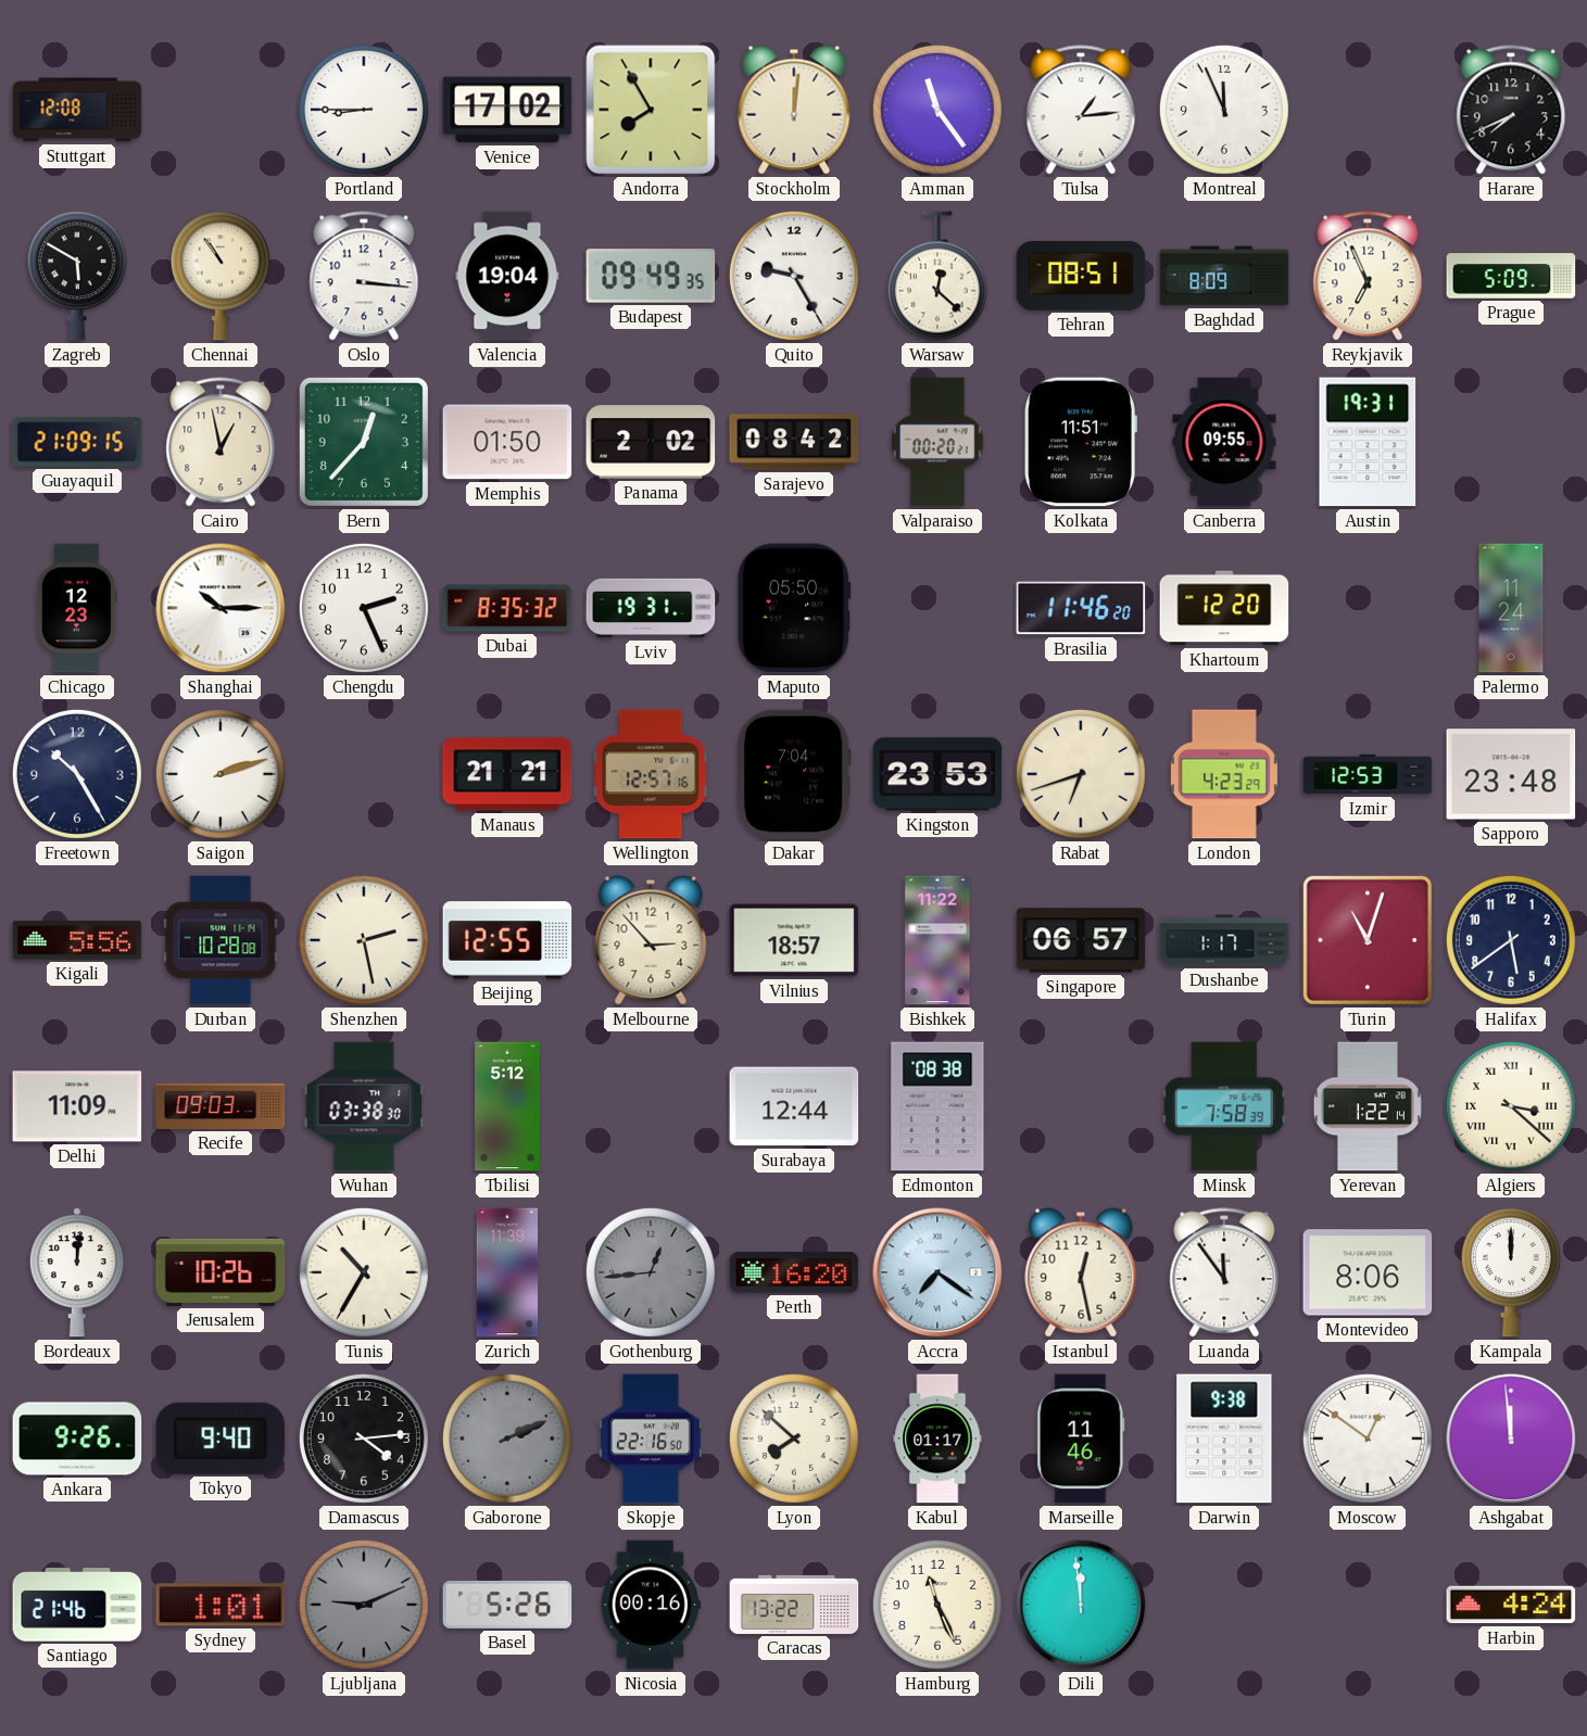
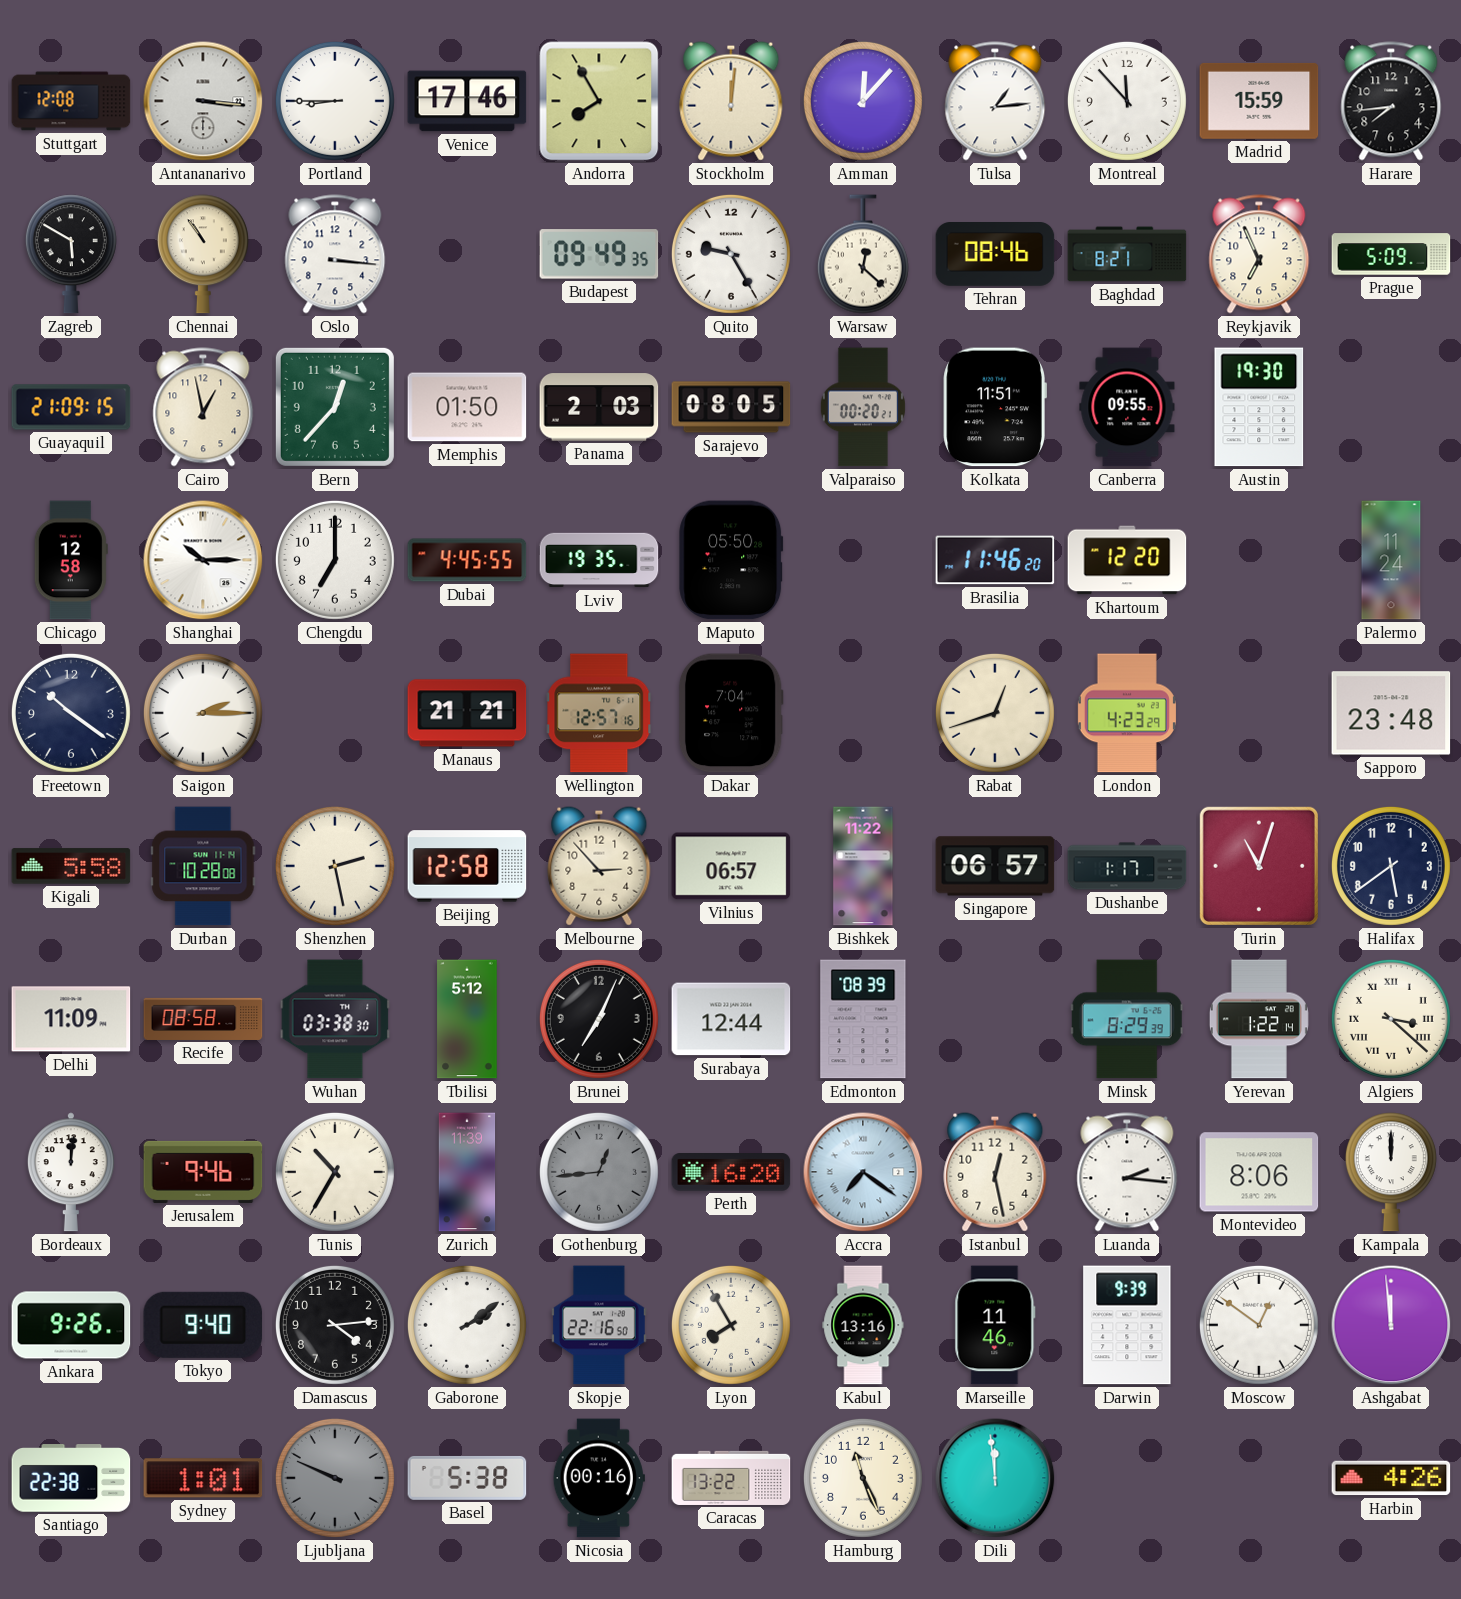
Antananarivo: none -> 3:16 (203, 101)
Venice: 17:02 -> 17:46 (467, 101)
Amman: 11:24 -> 12:07 (863, 101)
Montreal: 11:56 -> 11:53 (1127, 101)
Madrid: none -> 15:59 (1259, 101)
Harare: 7:41 -> 7:44 (1391, 101)
Valencia: 19:04 -> none (507, 276)
Tehran: 08:51 -> 08:46 (995, 254)
Baghdad: 8:09 -> 8:21 (1127, 254)
Panama: 2:02 -> 2:03 (599, 407)
Sarajevo: 08:42 -> 08:05 (731, 407)
Austin: 19:31 -> 19:30 (1259, 407)
Chicago: 12:23 -> 12:58 (71, 560)
Chengdu: 2:26 -> 7:00 (335, 560)
Dubai: 8:35 -> 4:45 (467, 560)
Lviv: 19:31 -> 19:35 (599, 560)
Freetown: 10:25 -> 10:21 (71, 713)
Saigon: 2:12 -> 2:15 (203, 713)
Kingston: 23:53 -> none (937, 774)
Rabat: 6:42 -> 12:42 (995, 713)
Izmir: 12:53 -> none (1368, 774)
Kigali: 5:56 -> 5:58 (71, 866)
Beijing: 12:55 -> 12:58 (467, 866)
Vilnius: 18:57 -> 06:57 (731, 866)
Recife: 09:03 -> 08:58 (203, 1019)
Brunei: none -> 7:04 (599, 1019)
Edmonton: 08:38 -> 08:39 (863, 1019)
Minsk: 7:58 -> 8:29 (1127, 1019)
Jerusalem: 10:26 -> 9:46 (203, 1172)
Luanda: 11:54 -> 2:16 (1127, 1172)
Gaborone: 2:11 -> 2:09 (467, 1325)
Gaborone dial: grey -> white (467, 1325)
Lyon: 7:52 -> 7:55 (731, 1325)
Kabul: 01:17 -> 13:16 (863, 1325)
Darwin: 9:38 -> 9:39 (1127, 1325)
Santiago: 21:46 -> 22:38 (71, 1478)
Ljubljana: 9:11 -> 9:49 (335, 1478)
Basel: 5:26 -> 5:38 (467, 1478)
Harbin: 4:24 -> 4:26 (1391, 1478)
